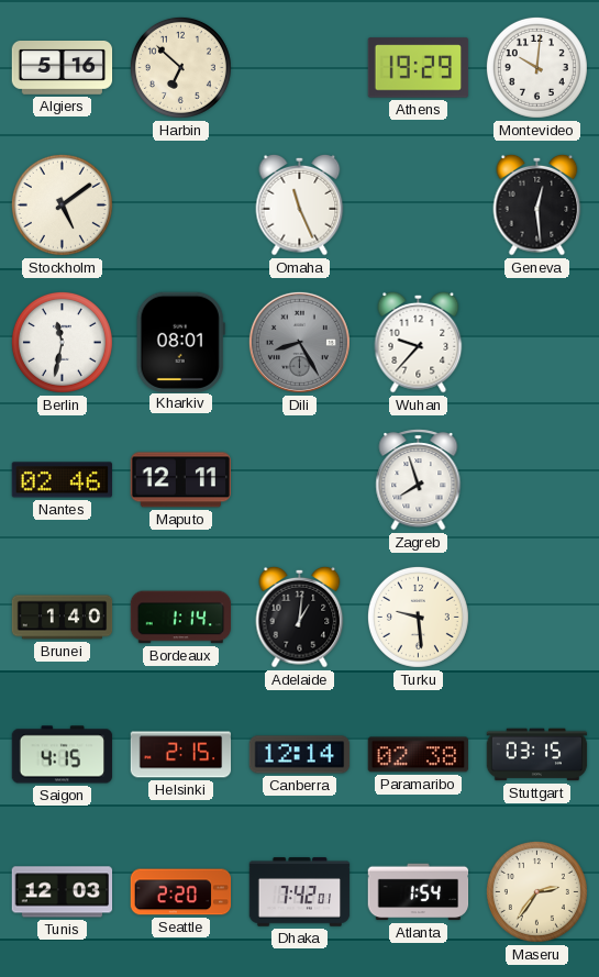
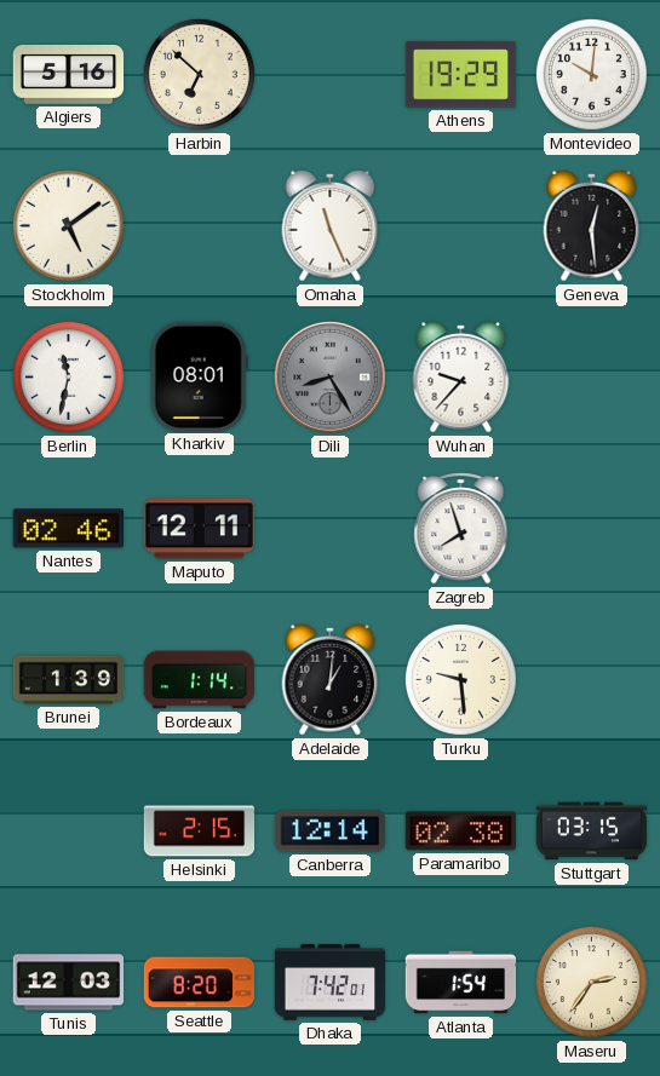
Brunei: 1:40 -> 1:39 (69, 680)
Saigon: 4:15 -> none (63, 755)
Seattle: 2:20 -> 8:20 (200, 983)
